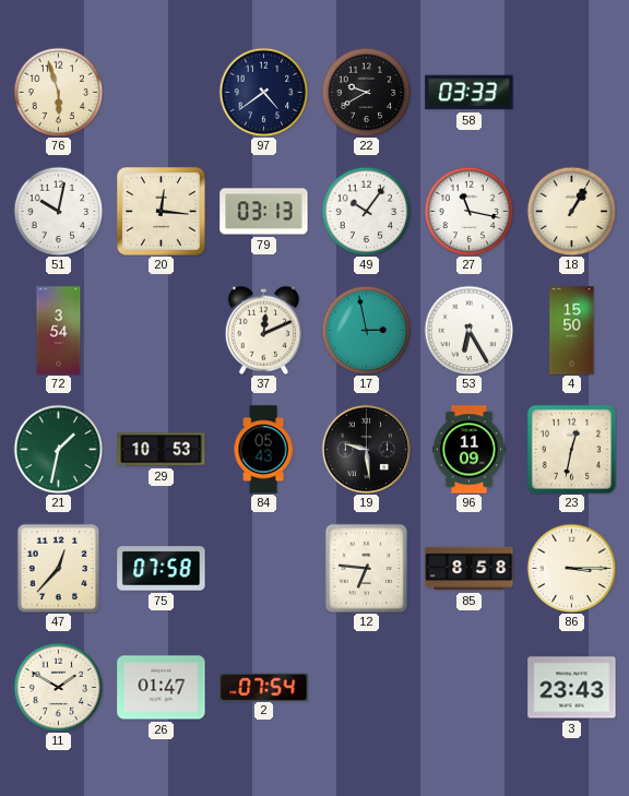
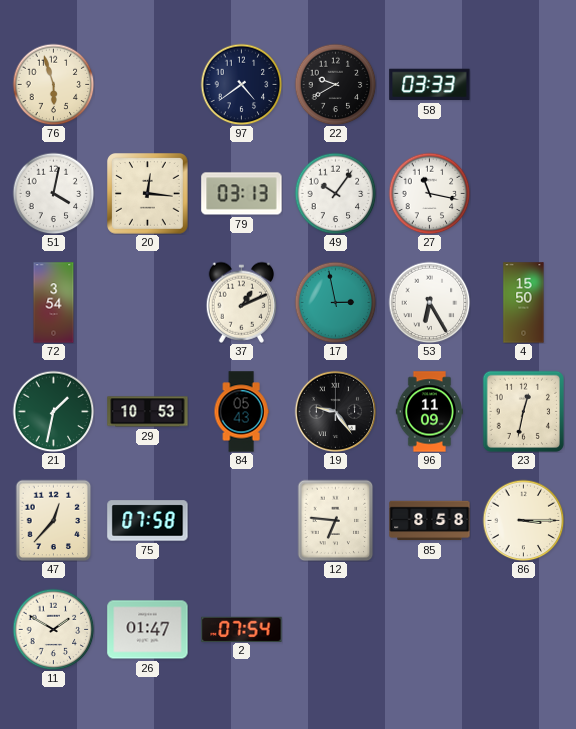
51: 10:02 -> 4:02 (53, 193)
18: 1:05 -> none (571, 211)
37: 12:11 -> 1:11 (241, 302)
19: 9:29 -> 9:24 (335, 411)
3: 23:43 -> none (572, 688)
